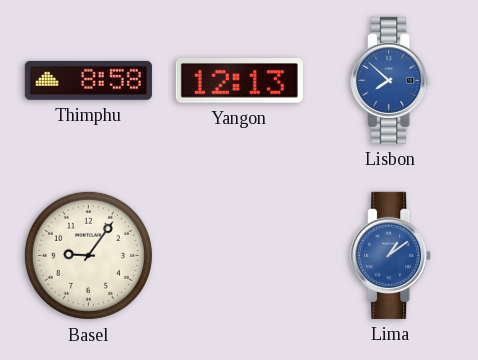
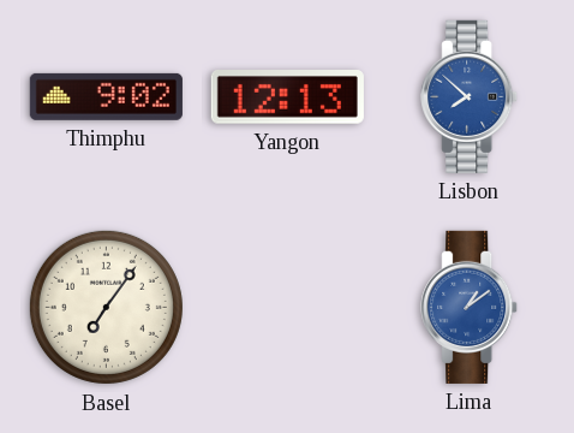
Thimphu: 8:58 -> 9:02 (106, 96)
Basel: 9:06 -> 7:06 (106, 307)
